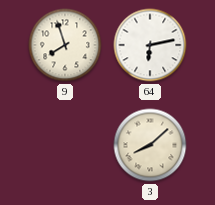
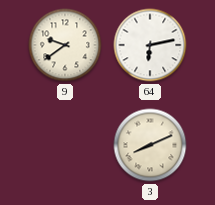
9: 7:57 -> 9:39 (65, 45)
3: 8:08 -> 8:11 (150, 145)
